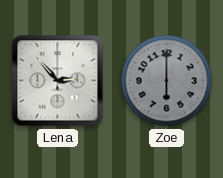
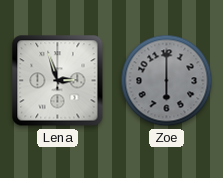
Lena: 2:53 -> 2:57 (58, 81)
